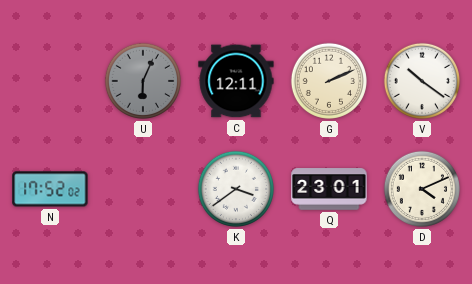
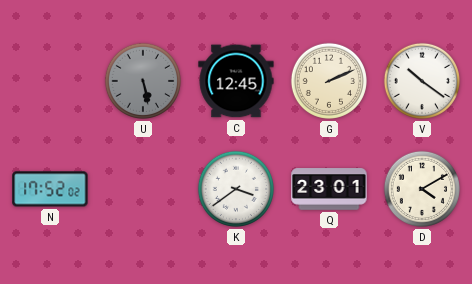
U: 6:04 -> 5:28 (143, 81)
C: 12:11 -> 12:45 (236, 81)
D: 4:11 -> 4:10 (422, 189)
